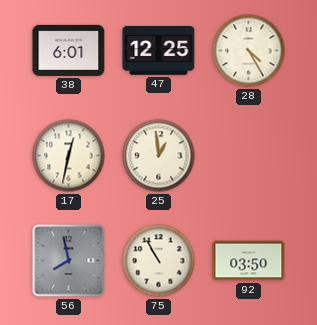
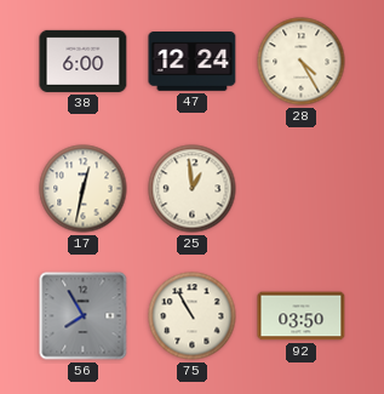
38: 6:01 -> 6:00 (84, 61)
47: 12:25 -> 12:24 (193, 62)
56: 7:58 -> 7:55 (84, 316)
